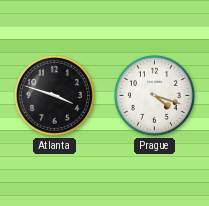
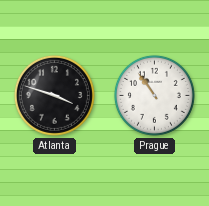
Prague: 4:18 -> 10:54 (154, 95)
